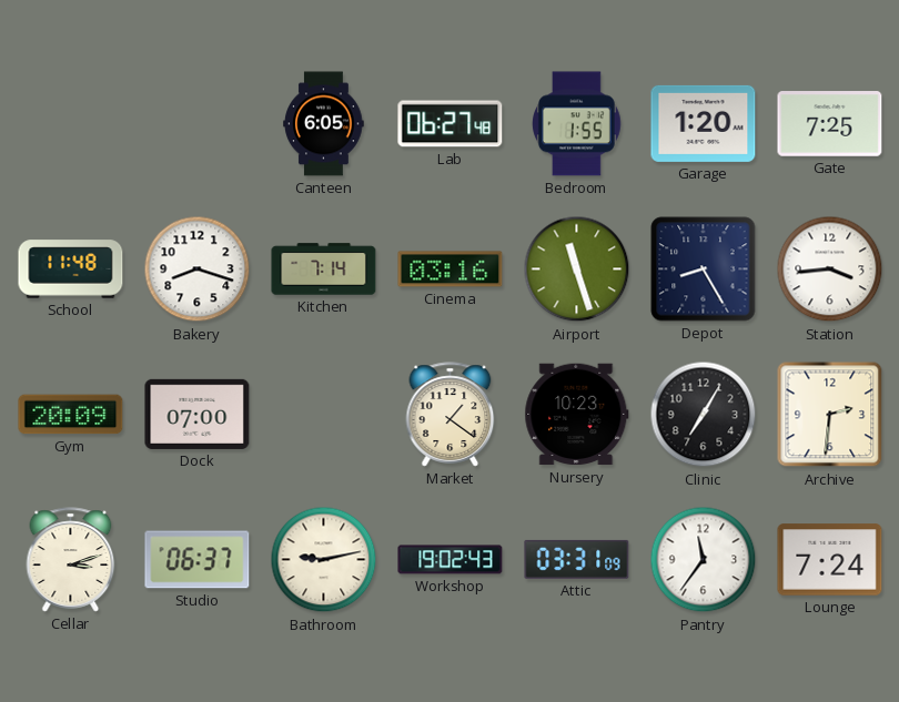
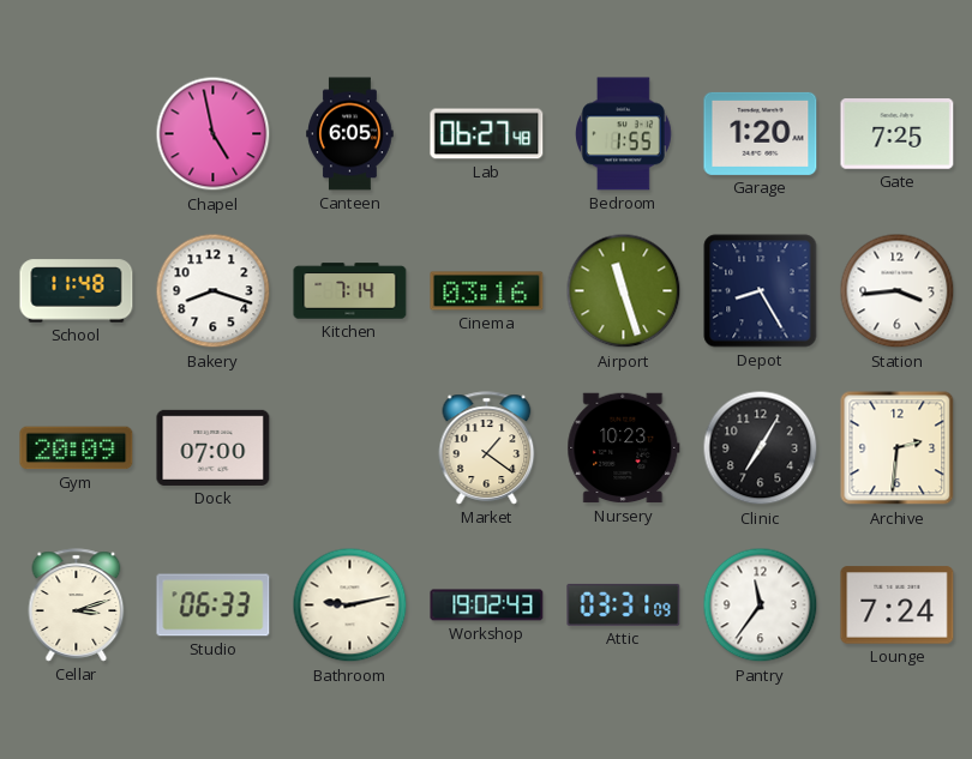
Chapel: none -> 4:58 (214, 134)
Studio: 06:37 -> 06:33 (214, 606)
